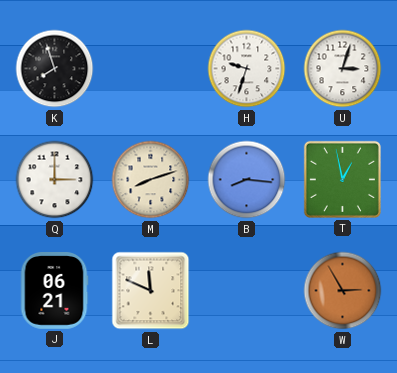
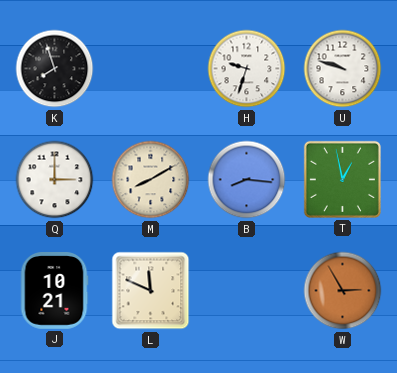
U: 3:03 -> 9:48 (343, 69)
M: 8:12 -> 8:10 (151, 180)
J: 06:21 -> 10:21 (54, 291)
